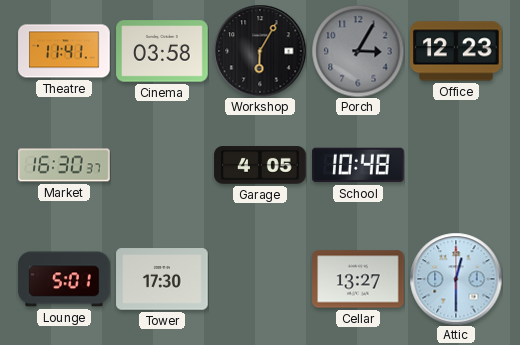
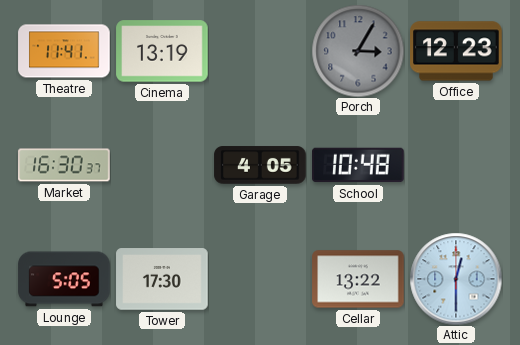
Cinema: 03:58 -> 13:19 (162, 51)
Workshop: 6:05 -> none (260, 51)
Lounge: 5:01 -> 5:05 (64, 279)
Cellar: 13:27 -> 13:22 (358, 279)
